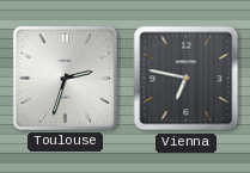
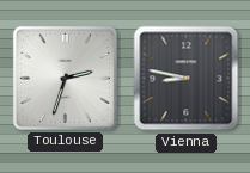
Vienna: 6:47 -> 8:47 (187, 79)
